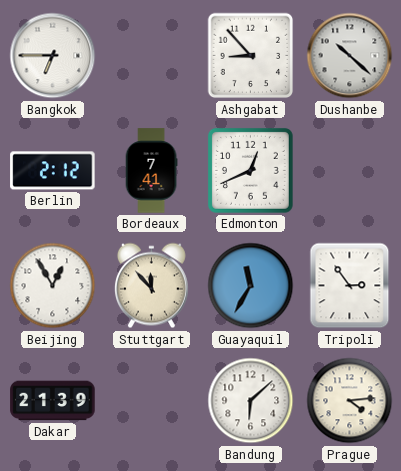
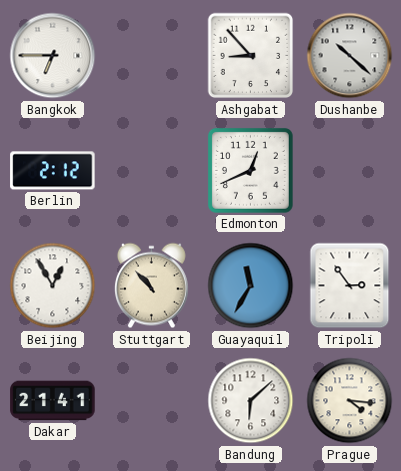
Bordeaux: 7:41 -> none (151, 171)
Stuttgart: 11:53 -> 10:53 (151, 286)
Dakar: 21:39 -> 21:41 (53, 401)
Prague: 4:14 -> 4:16 (350, 401)
